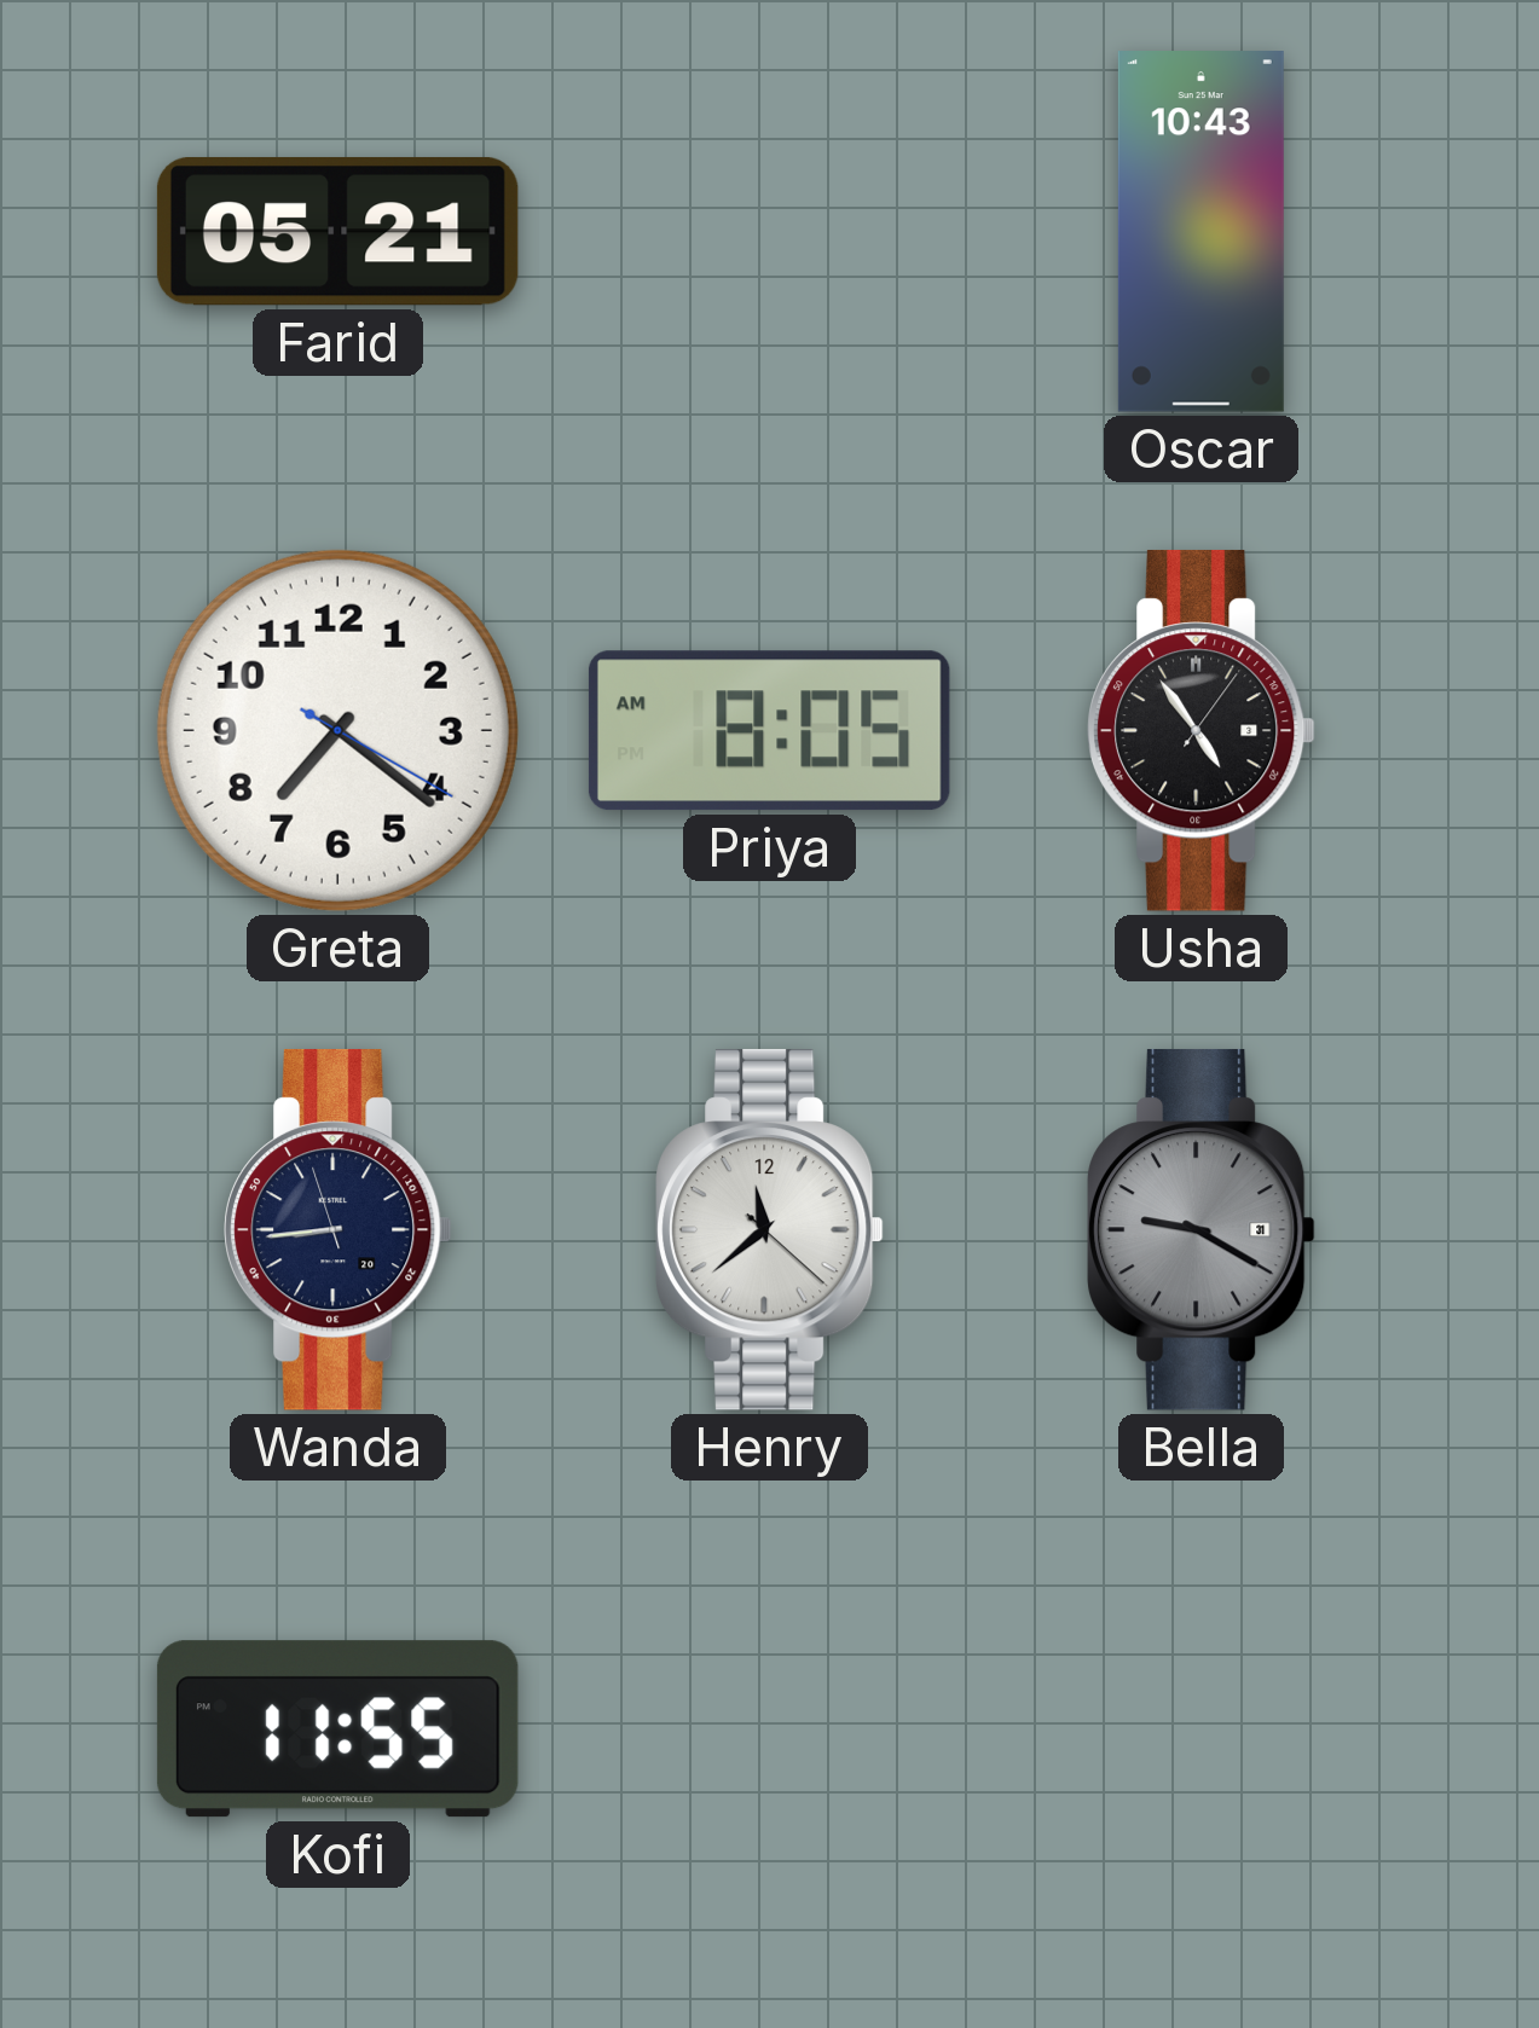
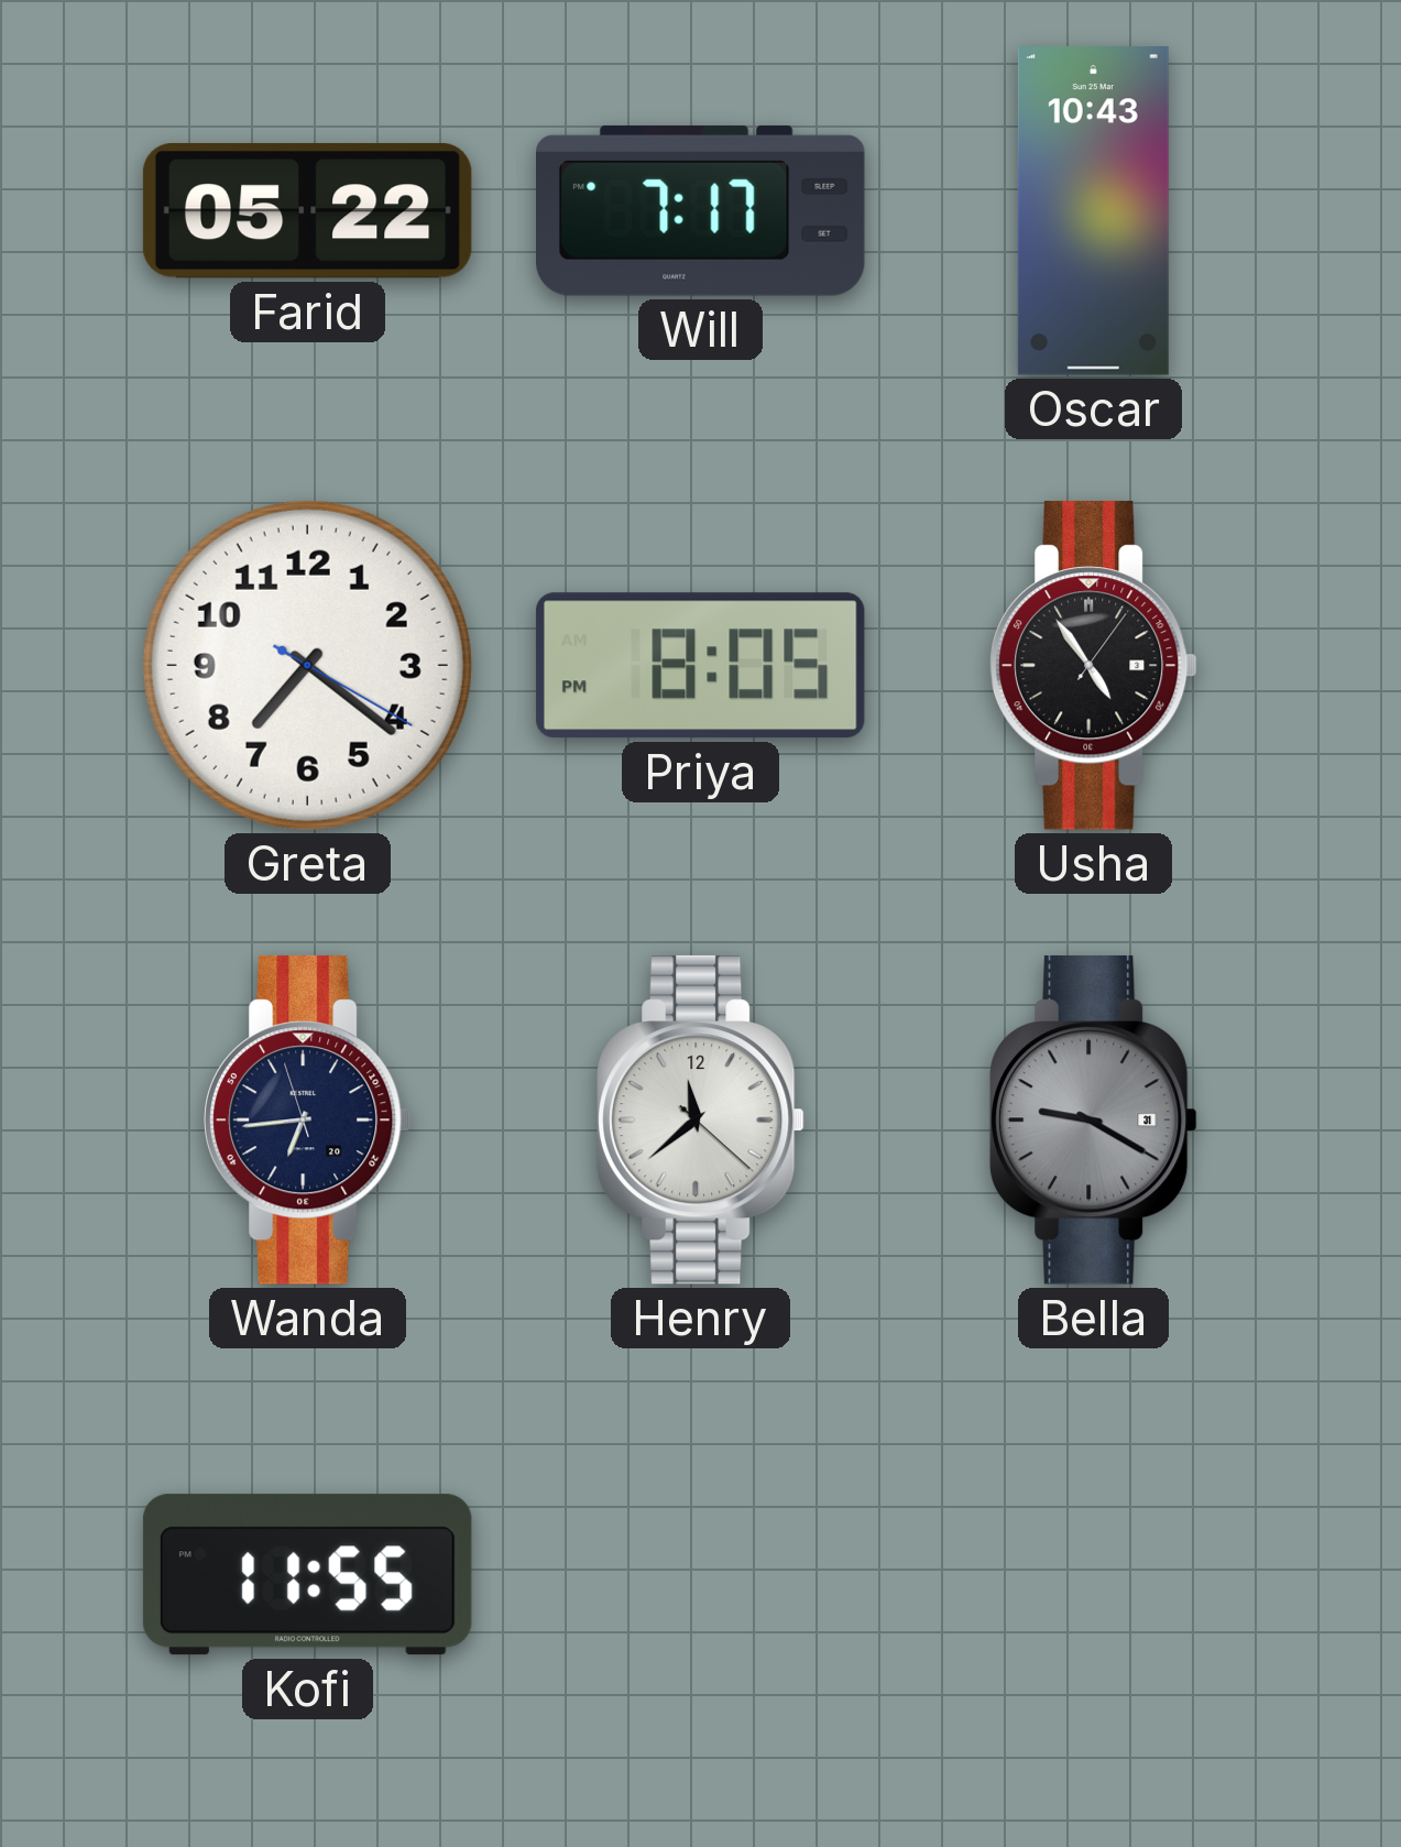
Farid: 05:21 -> 05:22 (307, 210)
Will: none -> 7:17 (700, 210)
Priya: 8:05 AM -> 8:05 PM (700, 666)
Wanda: 8:43 -> 6:43 (307, 1119)
